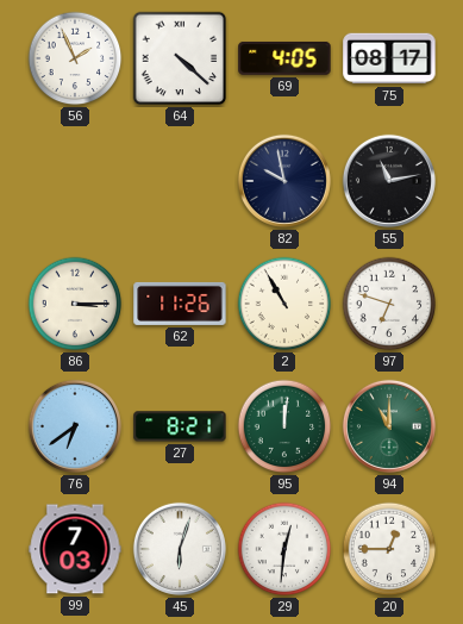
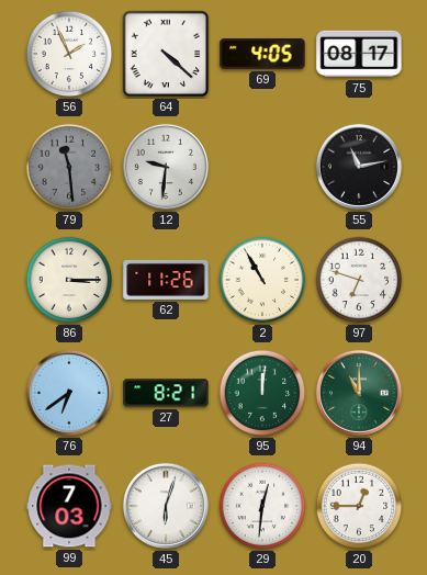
79: none -> 11:29 (69, 167)
12: none -> 9:31 (166, 167)
82: 9:58 -> none (284, 181)
